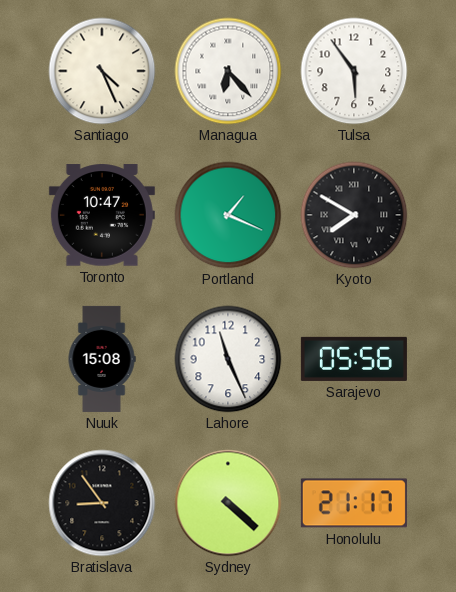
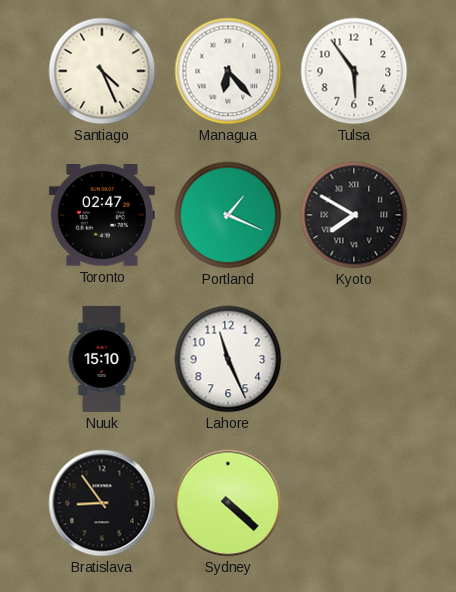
Toronto: 10:47 -> 02:47 (102, 215)
Nuuk: 15:08 -> 15:10 (102, 359)
Sarajevo: 05:56 -> none (354, 359)
Honolulu: 21:17 -> none (354, 503)
